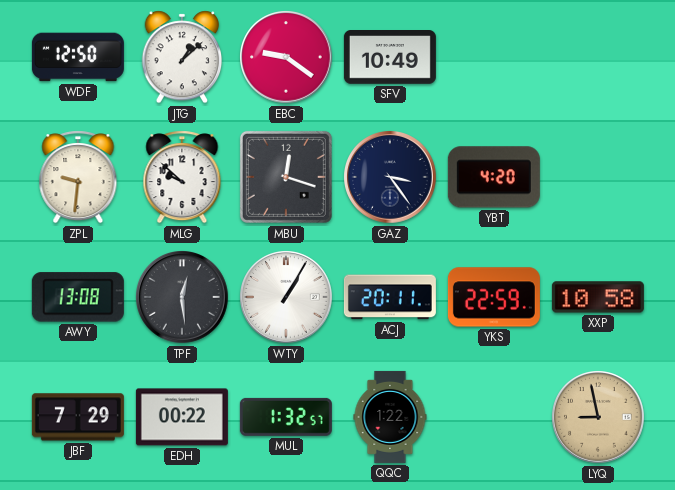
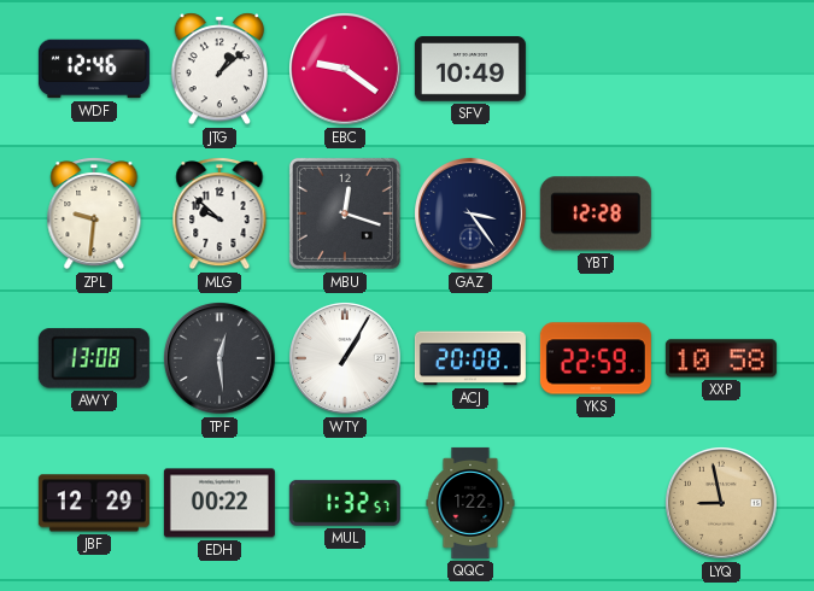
WDF: 12:50 -> 12:46 (94, 69)
YBT: 4:20 -> 12:28 (596, 213)
ACJ: 20:11 -> 20:08 (470, 358)
JBF: 7:29 -> 12:29 (94, 503)
